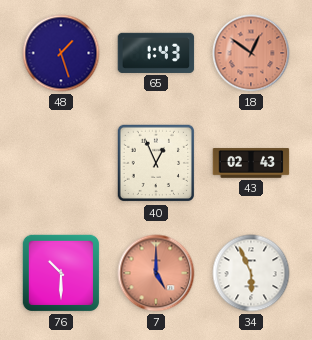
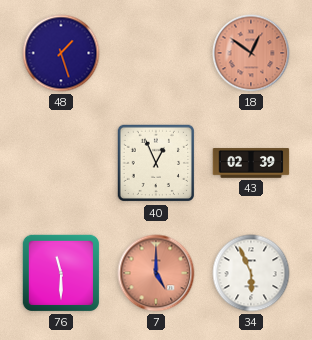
65: 1:43 -> none (156, 53)
43: 02:43 -> 02:39 (251, 163)
76: 10:30 -> 11:30 (61, 273)
